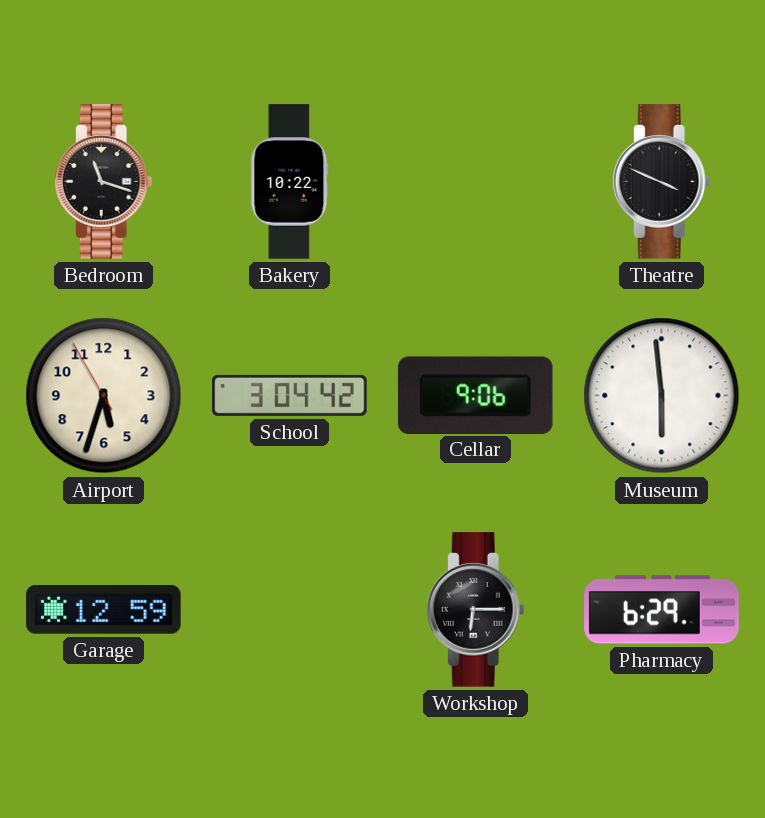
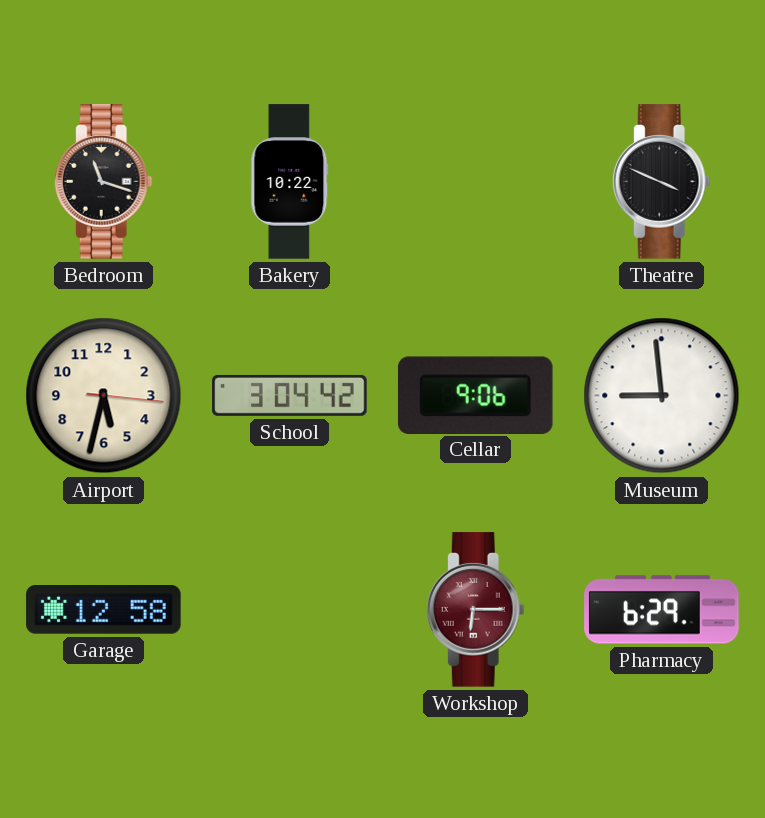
Airport: 5:32:55 -> 5:32:16 (104, 396)
Museum: 5:59 -> 8:59 (662, 396)
Garage: 12:59 -> 12:58 (104, 610)
Workshop dial: black -> burgundy (475, 610)
